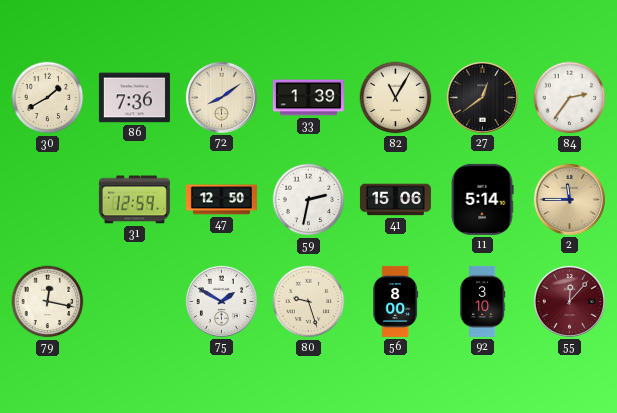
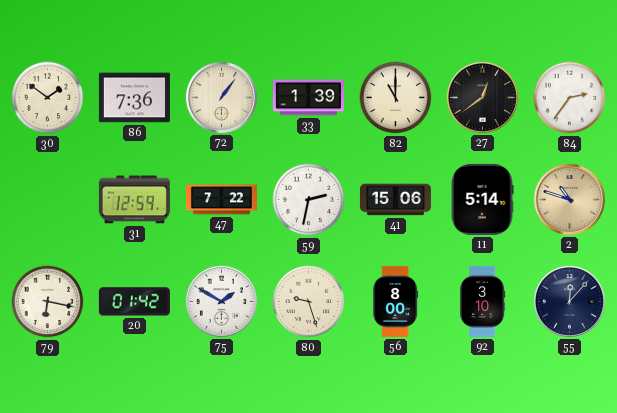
30: 1:40 -> 1:51 (48, 98)
72: 8:09 -> 1:06 (221, 97)
82: 11:05 -> 11:00 (396, 98)
47: 12:50 -> 7:22 (221, 200)
2: 11:45 -> 10:48 (569, 199)
79: 12:17 -> 6:17 (48, 302)
20: none -> 01:42 (134, 302)
55 dial: burgundy -> navy (569, 301)
